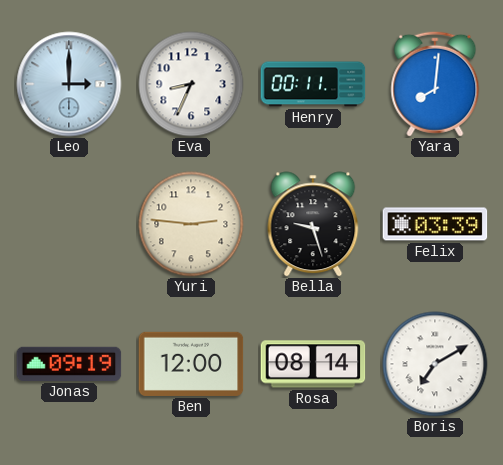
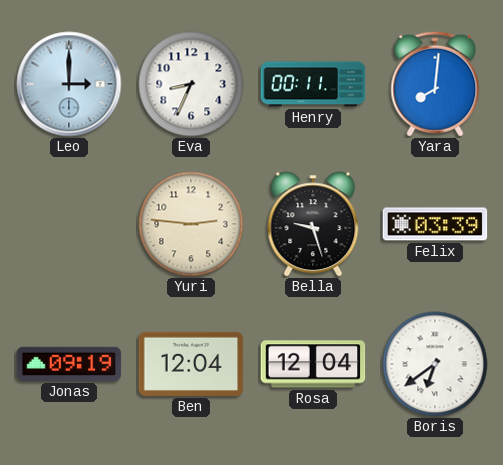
Ben: 12:00 -> 12:04 (191, 364)
Rosa: 08:14 -> 12:04 (313, 364)
Boris: 7:10 -> 6:39 (435, 364)
